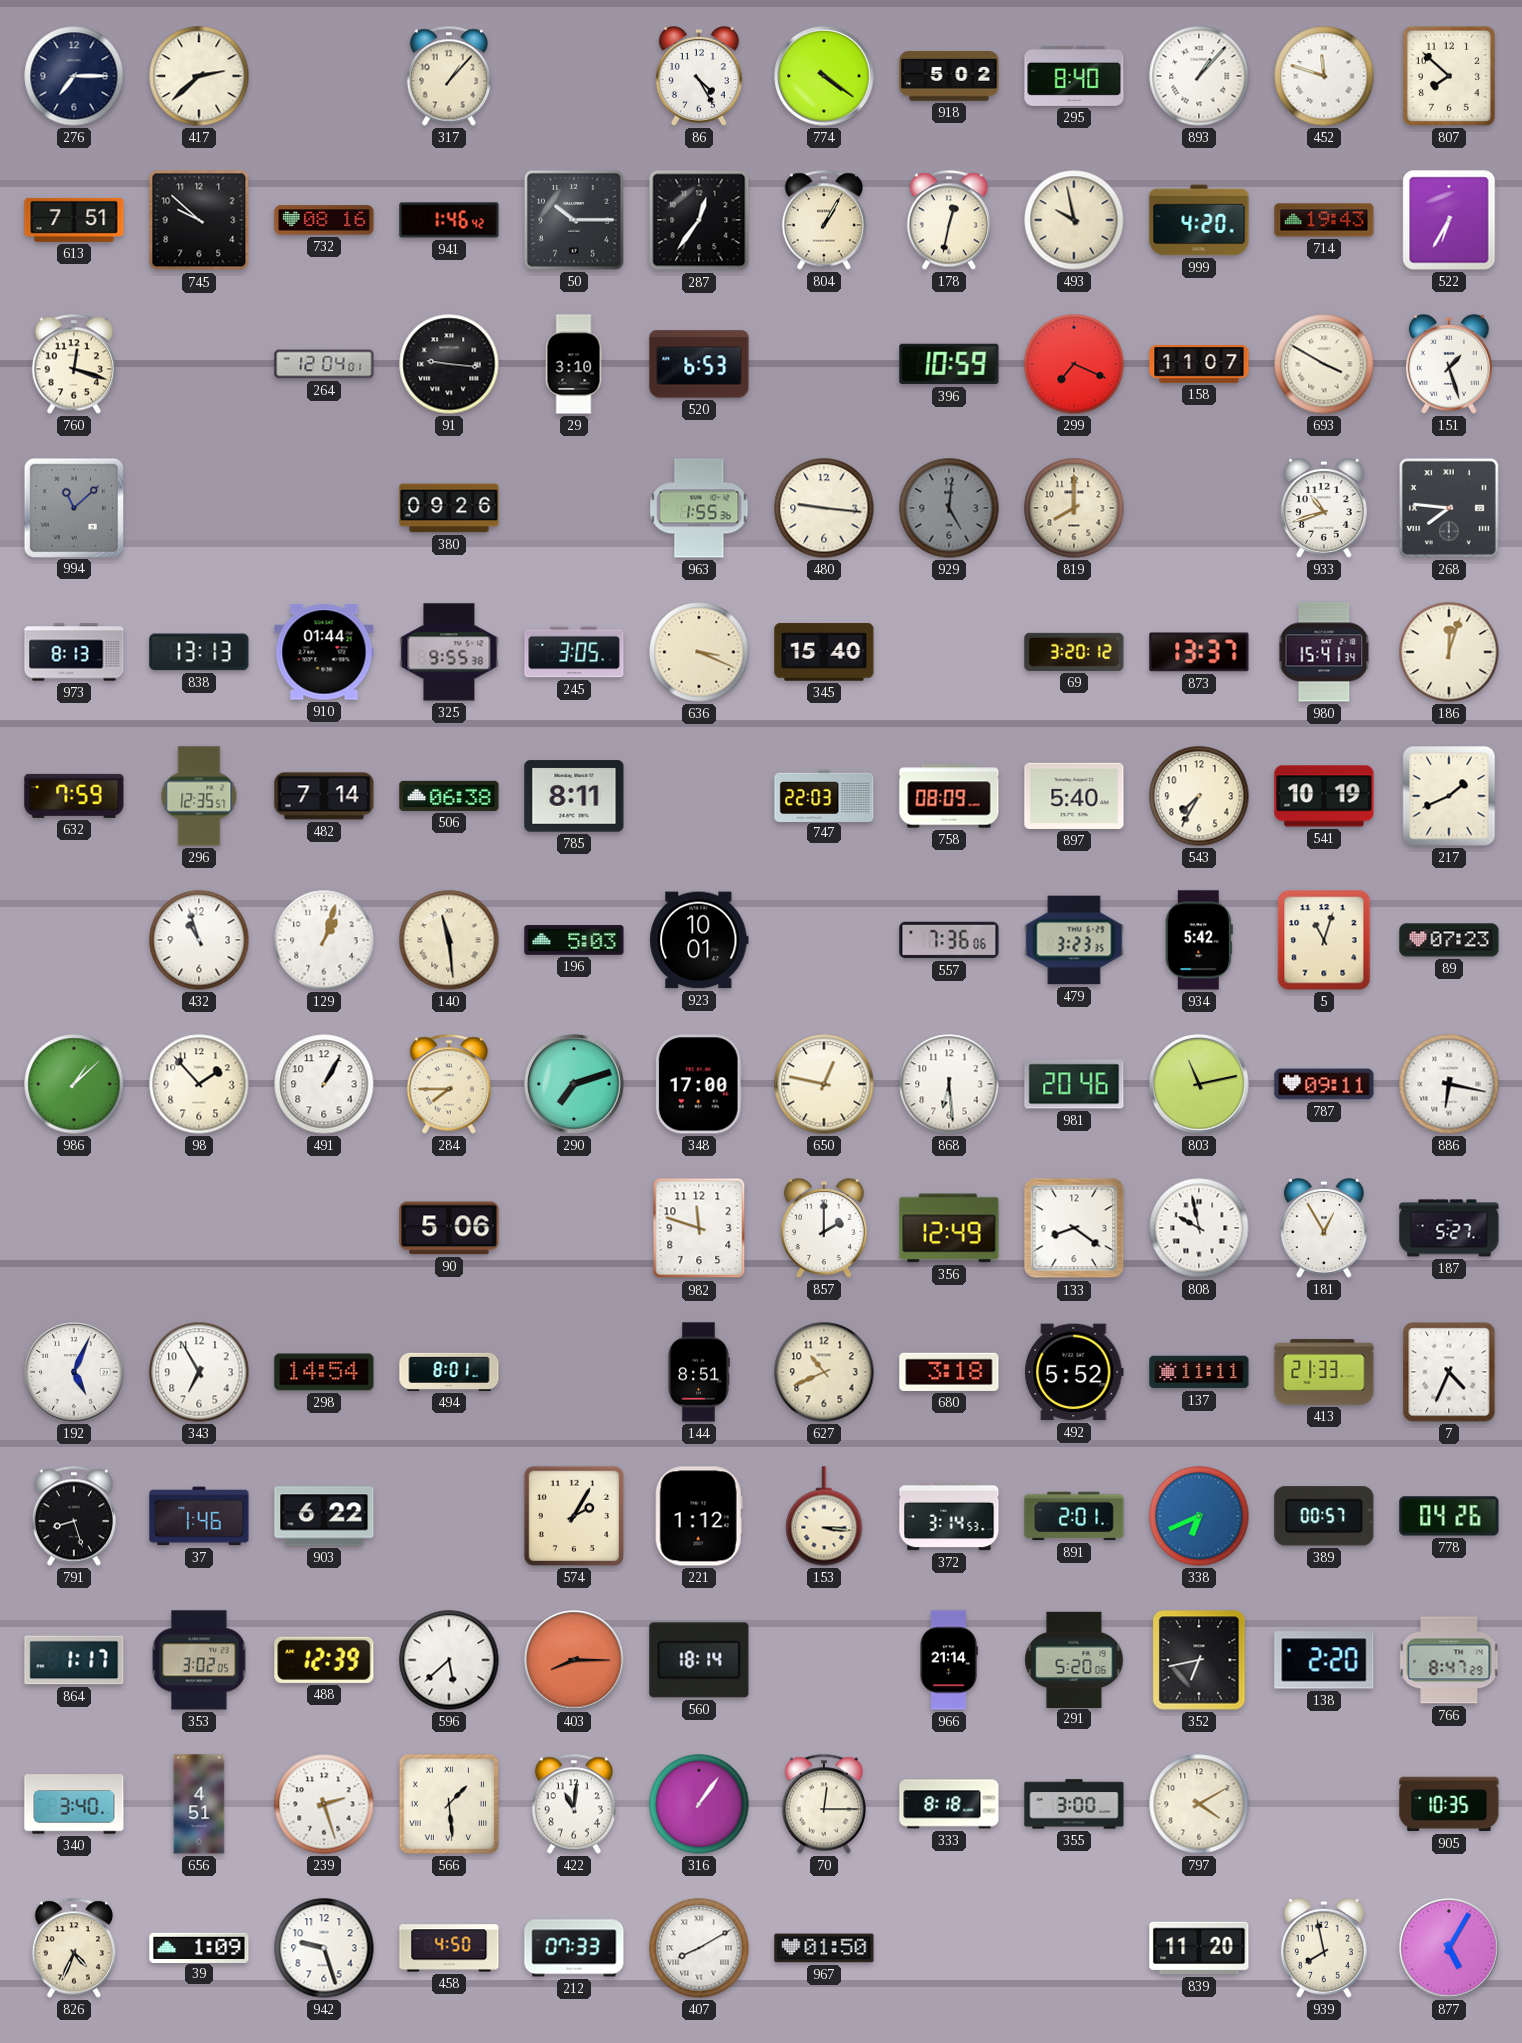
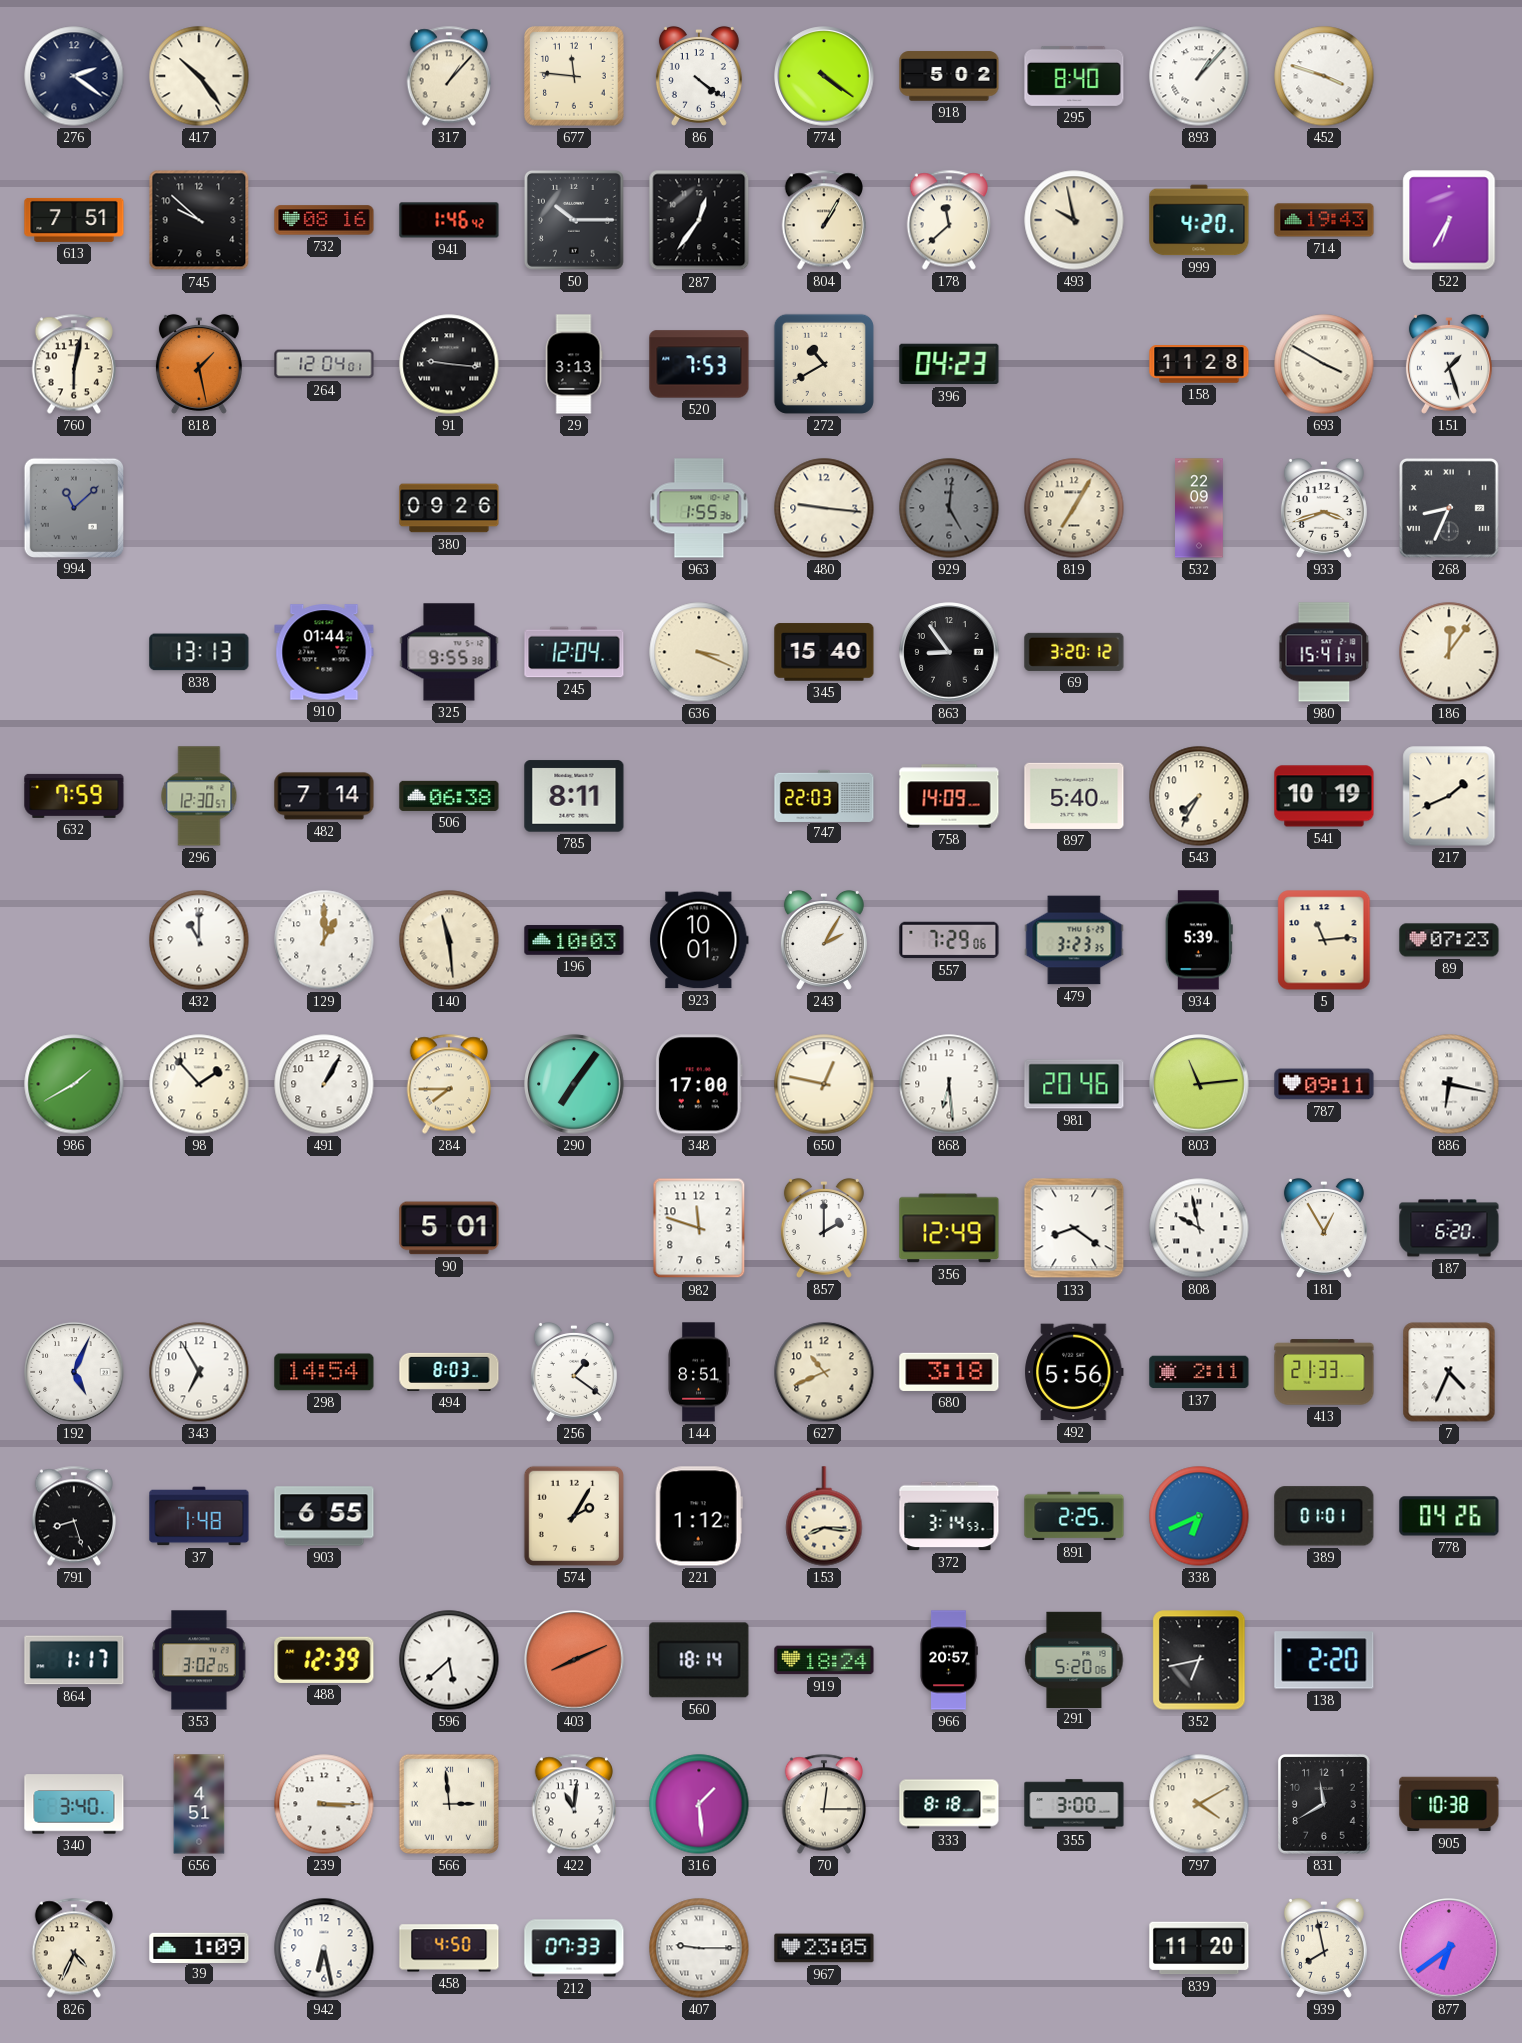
276: 7:15 -> 2:21 (74, 76)
417: 2:38 -> 10:24 (199, 76)
677: none -> 11:46 (574, 76)
86: 4:25 -> 4:21 (699, 76)
452: 11:48 -> 3:48 (1324, 76)
807: 7:52 -> none (1449, 76)
178: 12:32 -> 11:38 (948, 220)
760: 12:18 -> 6:02 (73, 364)
818: none -> 1:28 (199, 364)
29: 3:10 -> 3:13 (574, 364)
520: 6:53 -> 7:53 (699, 364)
272: none -> 10:40 (824, 364)
396: 10:59 -> 04:23 (949, 364)
299: 7:19 -> none (1074, 364)
158: 11:07 -> 11:28 (1199, 364)
819: 8:00 -> 7:05 (1074, 508)
532: none -> 22:09 (1200, 508)
933: 10:42 -> 3:42 (1324, 508)
268: 7:46 -> 8:34 (1449, 508)
973: 8:13 -> none (74, 652)
245: 3:05 -> 12:04 (574, 652)
863: none -> 8:54 (949, 652)
873: 13:37 -> none (1199, 652)
186: 12:03 -> 12:06 (1449, 652)
296: 12:35 -> 12:30 (199, 796)
758: 08:09 -> 14:09 (949, 796)
432: 10:57 -> 11:00 (199, 940)
129: 1:03 -> 1:00 (324, 940)
196: 5:03 -> 10:03 (574, 940)
243: none -> 2:05 (824, 940)
557: 7:36 -> 7:29 (949, 940)
934: 5:42 -> 5:39 (1199, 940)
5: 11:03 -> 11:14 (1324, 940)
986: 1:08 -> 1:40 (74, 1084)
290: 7:12 -> 7:06 (574, 1084)
803: 11:13 -> 11:14 (1199, 1084)
90: 5:06 -> 5:01 (449, 1228)
187: 5:27 -> 6:20 (1449, 1228)
494: 8:01 -> 8:03 (449, 1372)
256: none -> 1:21 (574, 1372)
492: 5:52 -> 5:56 (1074, 1372)
137: 11:11 -> 2:11 (1199, 1372)
37: 1:46 -> 1:48 (199, 1516)
903: 6:22 -> 6:55 (324, 1516)
153: 3:16 -> 8:16 (824, 1516)
891: 2:01 -> 2:25 (1074, 1516)
389: 00:57 -> 01:01 (1324, 1516)
403: 8:15 -> 8:11 (574, 1660)
919: none -> 18:24 (824, 1660)
966: 21:14 -> 20:57 (949, 1660)
766: 8:47 -> none (1449, 1660)
239: 2:27 -> 3:15 (324, 1804)
566: 1:29 -> 2:59 (449, 1804)
316: 1:06 -> 1:29 (699, 1804)
831: none -> 11:40 (1325, 1805)
905: 10:35 -> 10:38 (1449, 1804)
942: 9:27 -> 6:28 (324, 1948)
407: 8:10 -> 9:15 (699, 1948)
967: 01:50 -> 23:05 (824, 1948)
877: 5:05 -> 6:39 (1449, 1948)
